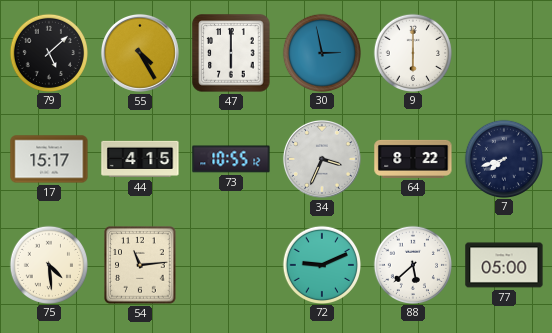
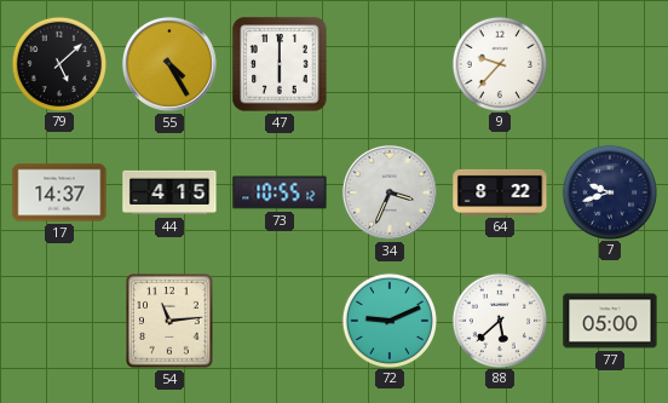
30: 2:58 -> none (321, 52)
9: 6:00 -> 9:37 (499, 63)
17: 15:17 -> 14:37 (59, 192)
7: 7:42 -> 9:42 (609, 191)
75: 4:29 -> none (48, 264)
